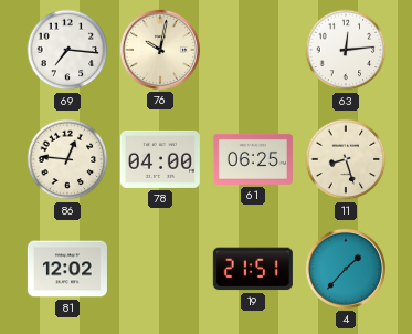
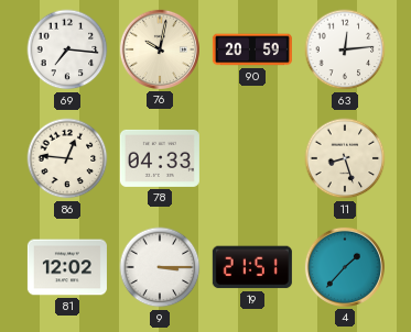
90: none -> 20:59 (252, 49)
78: 04:00 -> 04:33 (160, 158)
61: 06:25 -> none (253, 159)
9: none -> 3:15 (160, 267)
